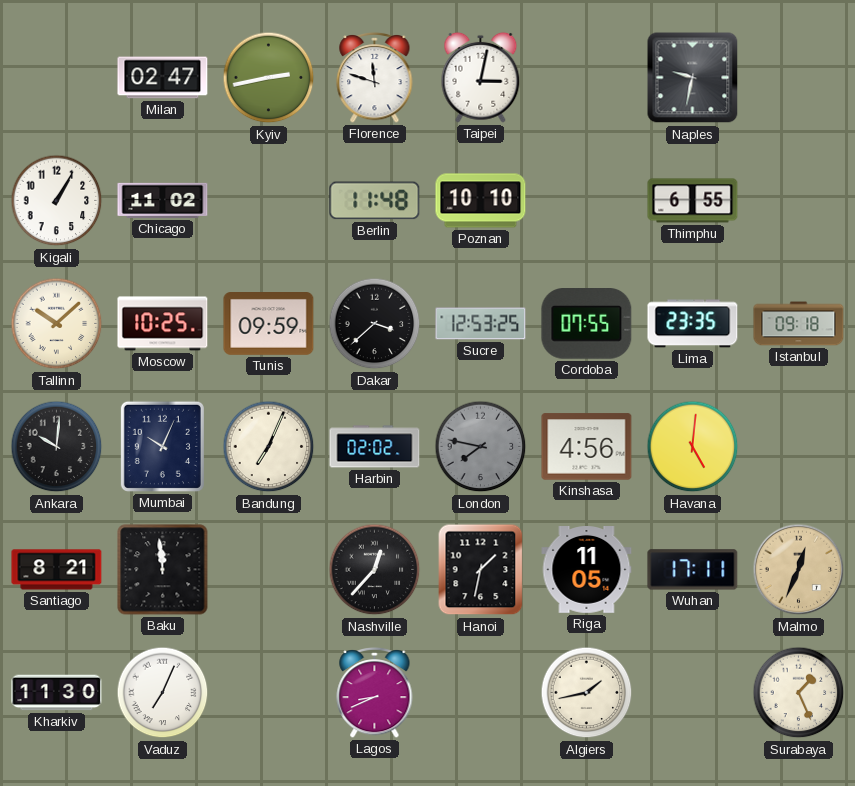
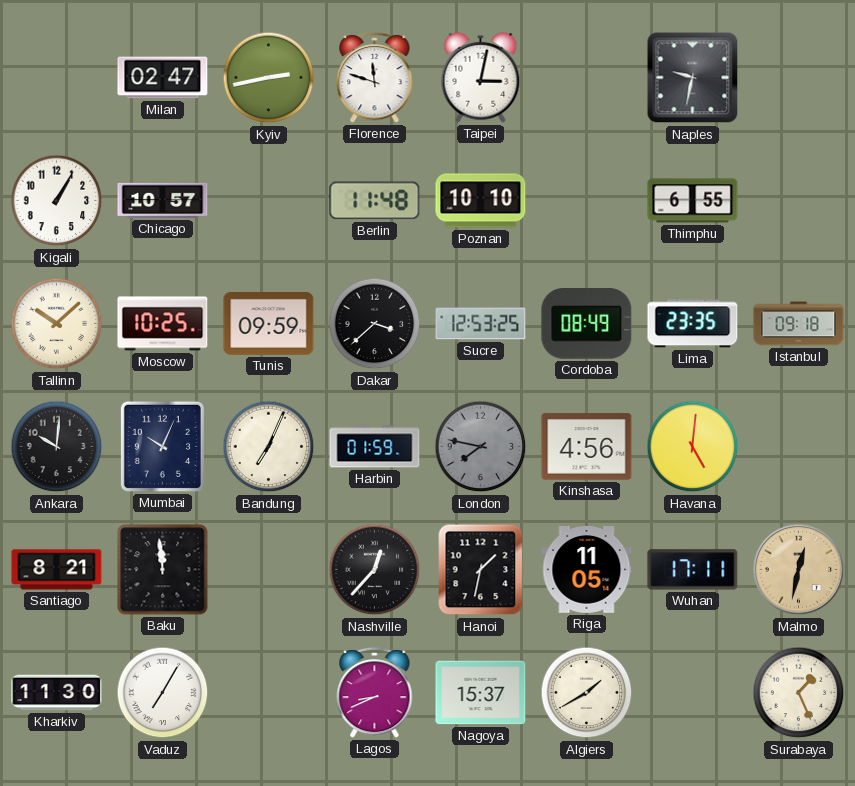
Chicago: 11:02 -> 10:57 (163, 200)
Cordoba: 07:55 -> 08:49 (587, 324)
Harbin: 02:02 -> 01:59 (375, 447)
Malmo: 12:34 -> 12:32 (799, 570)
Vaduz: 7:04 -> 7:05 (163, 693)
Nagoya: none -> 15:37 (481, 693)
Algiers: 1:43 -> 1:40 (587, 693)
